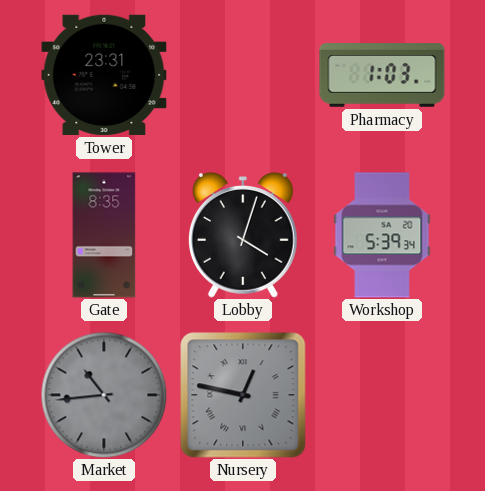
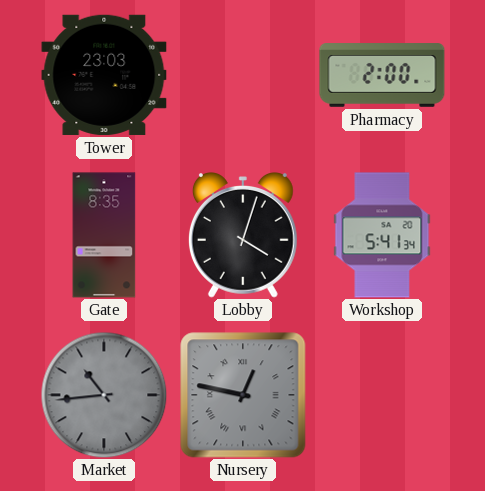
Tower: 23:31 -> 23:03 (104, 75)
Pharmacy: 1:03 -> 2:00 (382, 75)
Workshop: 5:39 -> 5:41 (382, 235)
